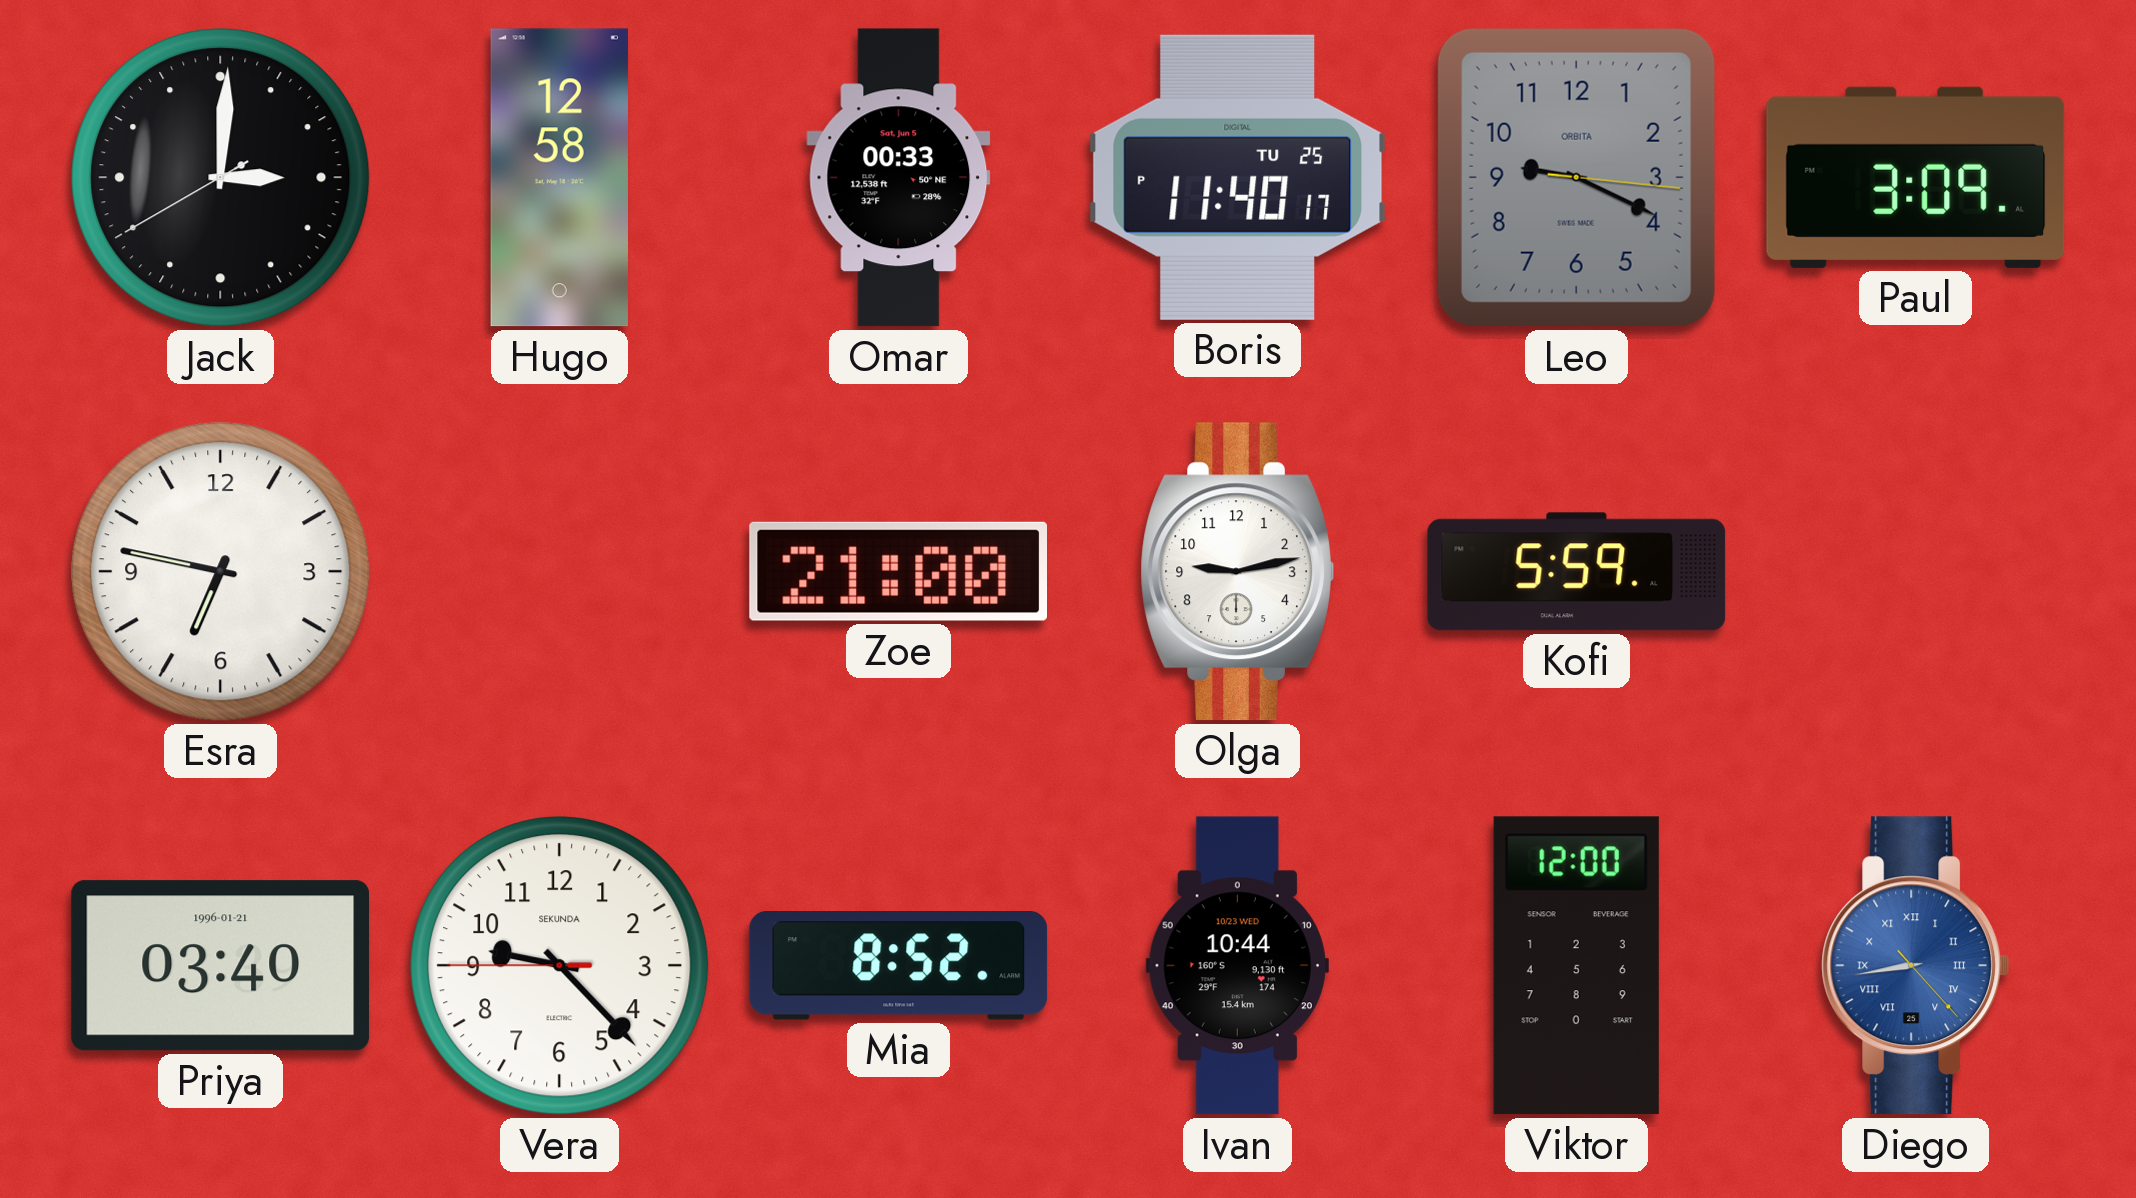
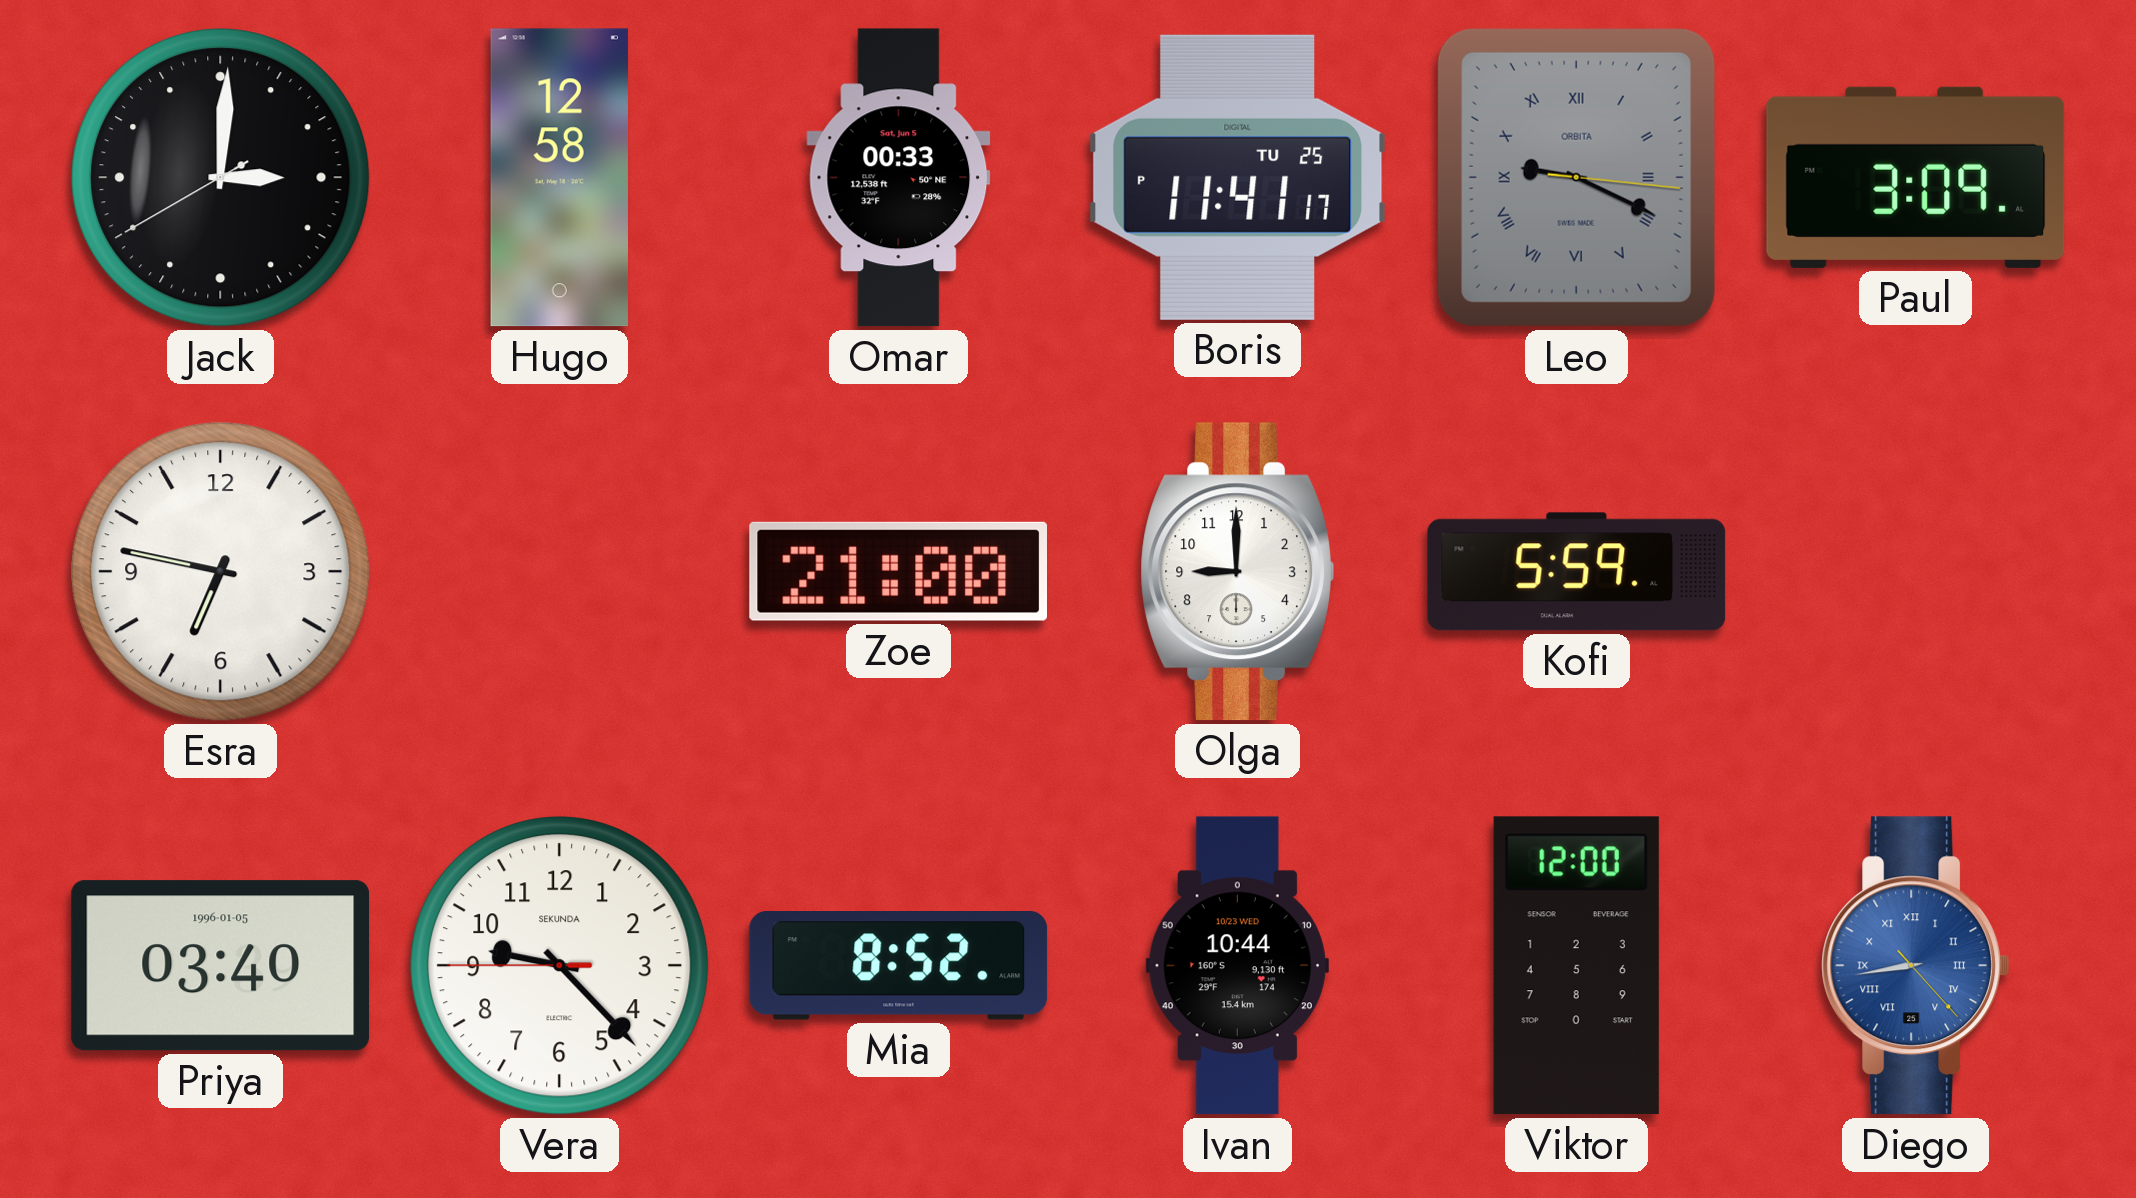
Boris: 11:40 -> 11:41 (1238, 177)
Leo numerals: Arabic -> Roman (1576, 177)
Olga: 9:13 -> 9:00 (1237, 572)
Priya date: 1996-01-21 -> 1996-01-05 (221, 966)
